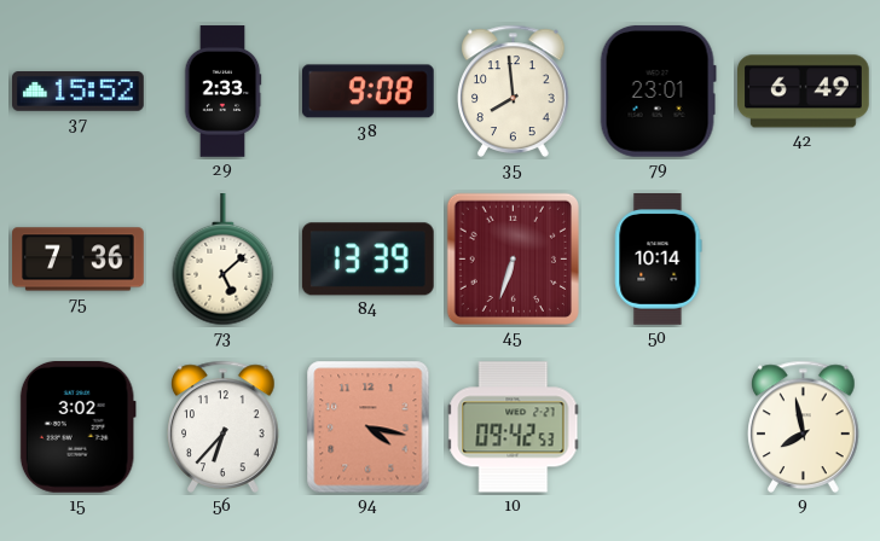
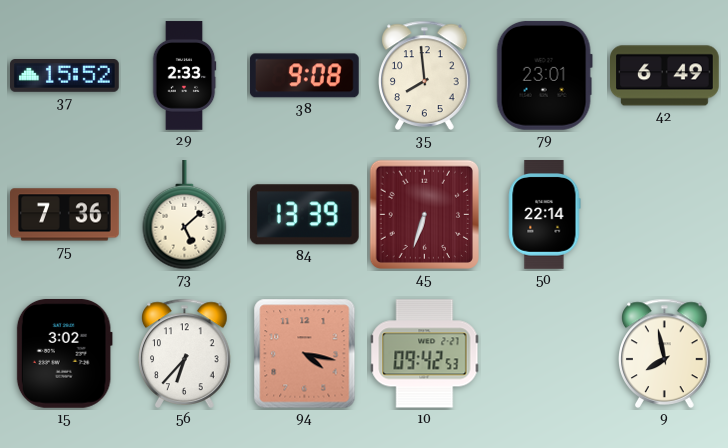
50: 10:14 -> 22:14 (544, 215)
